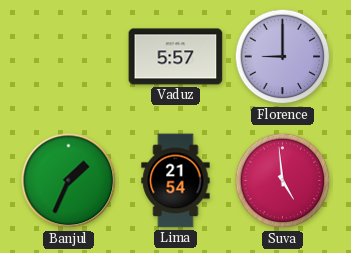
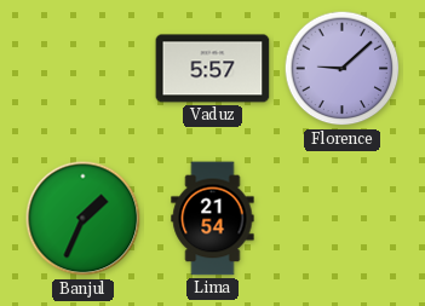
Florence: 9:00 -> 9:08 (343, 69)
Suva: 4:59 -> none (283, 181)
